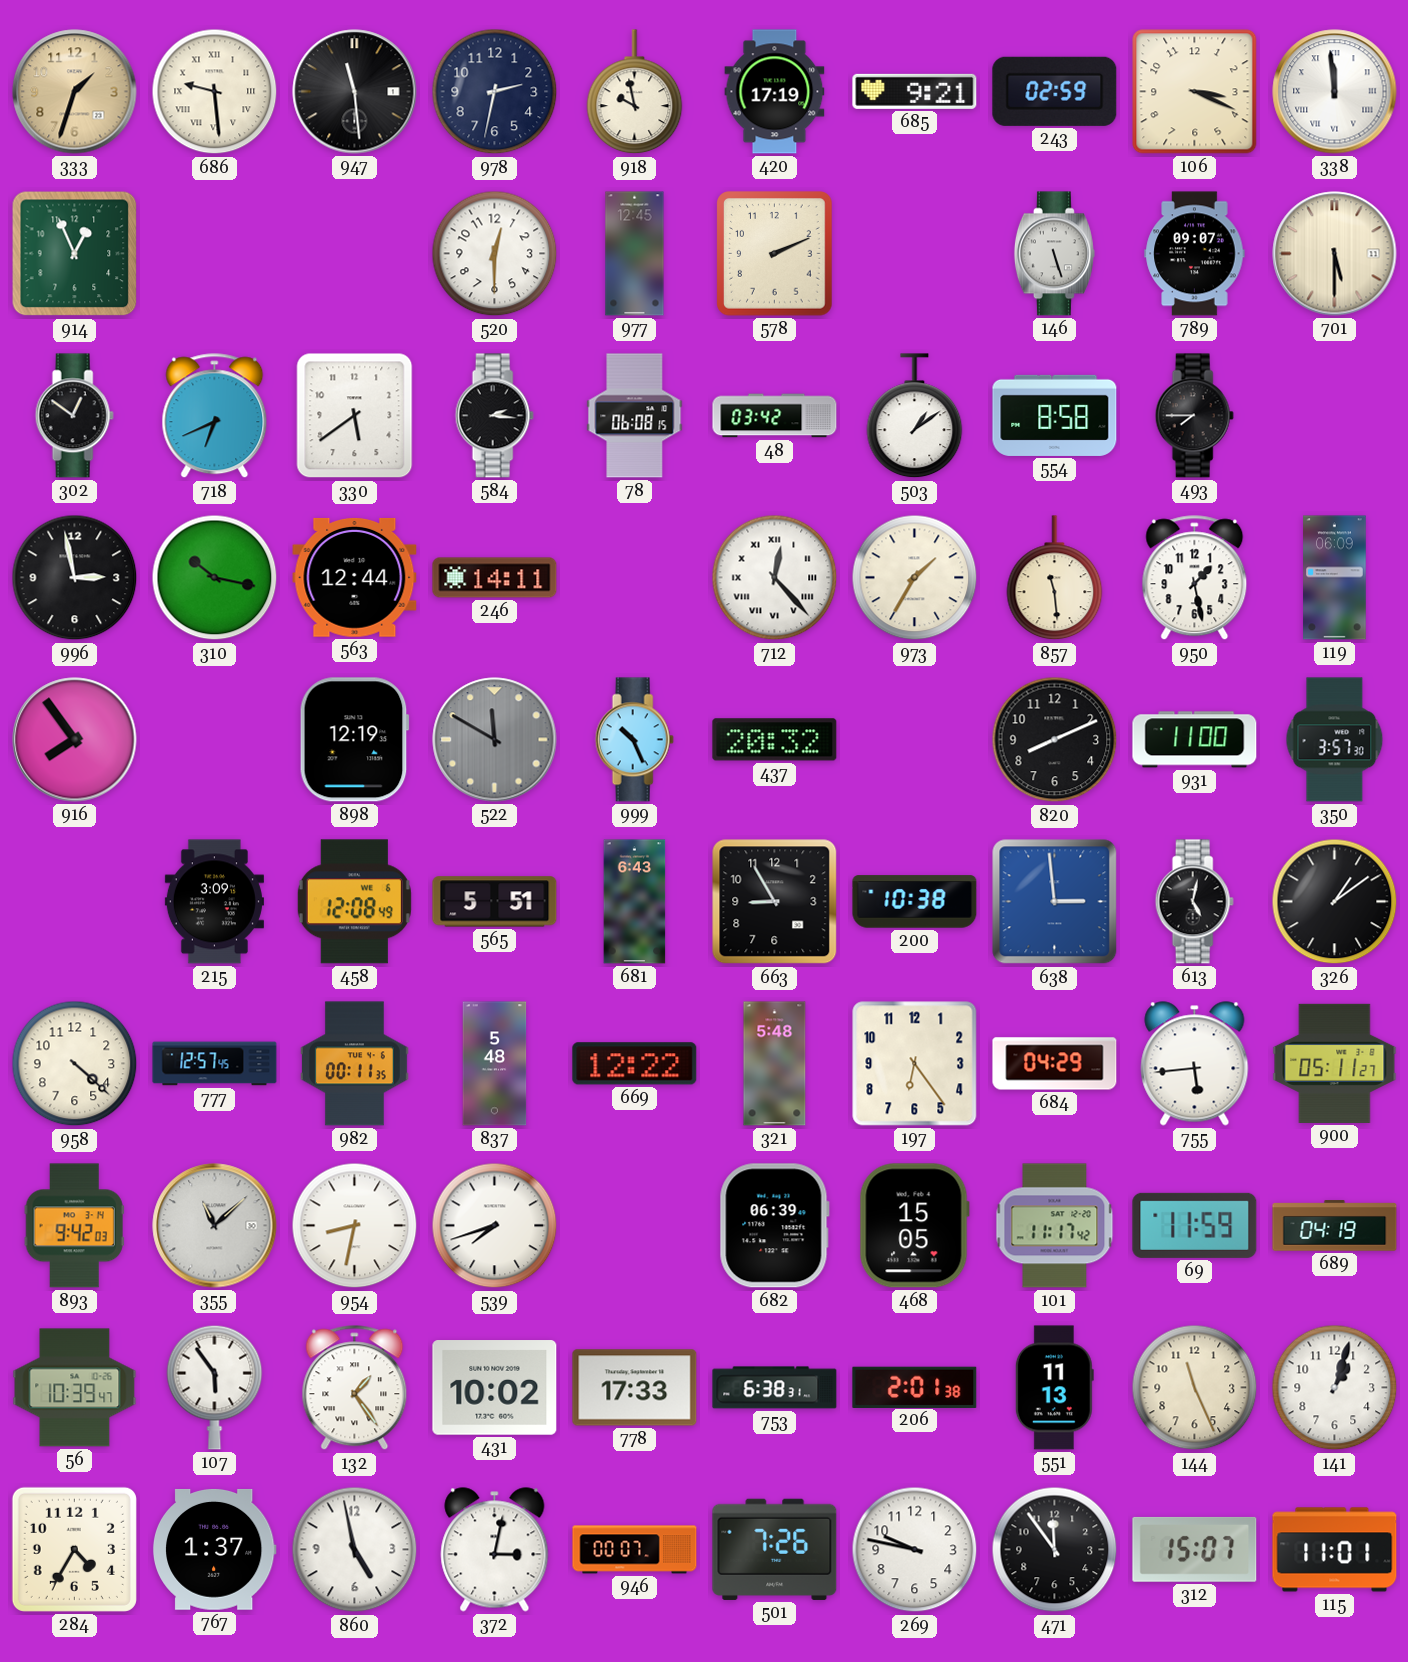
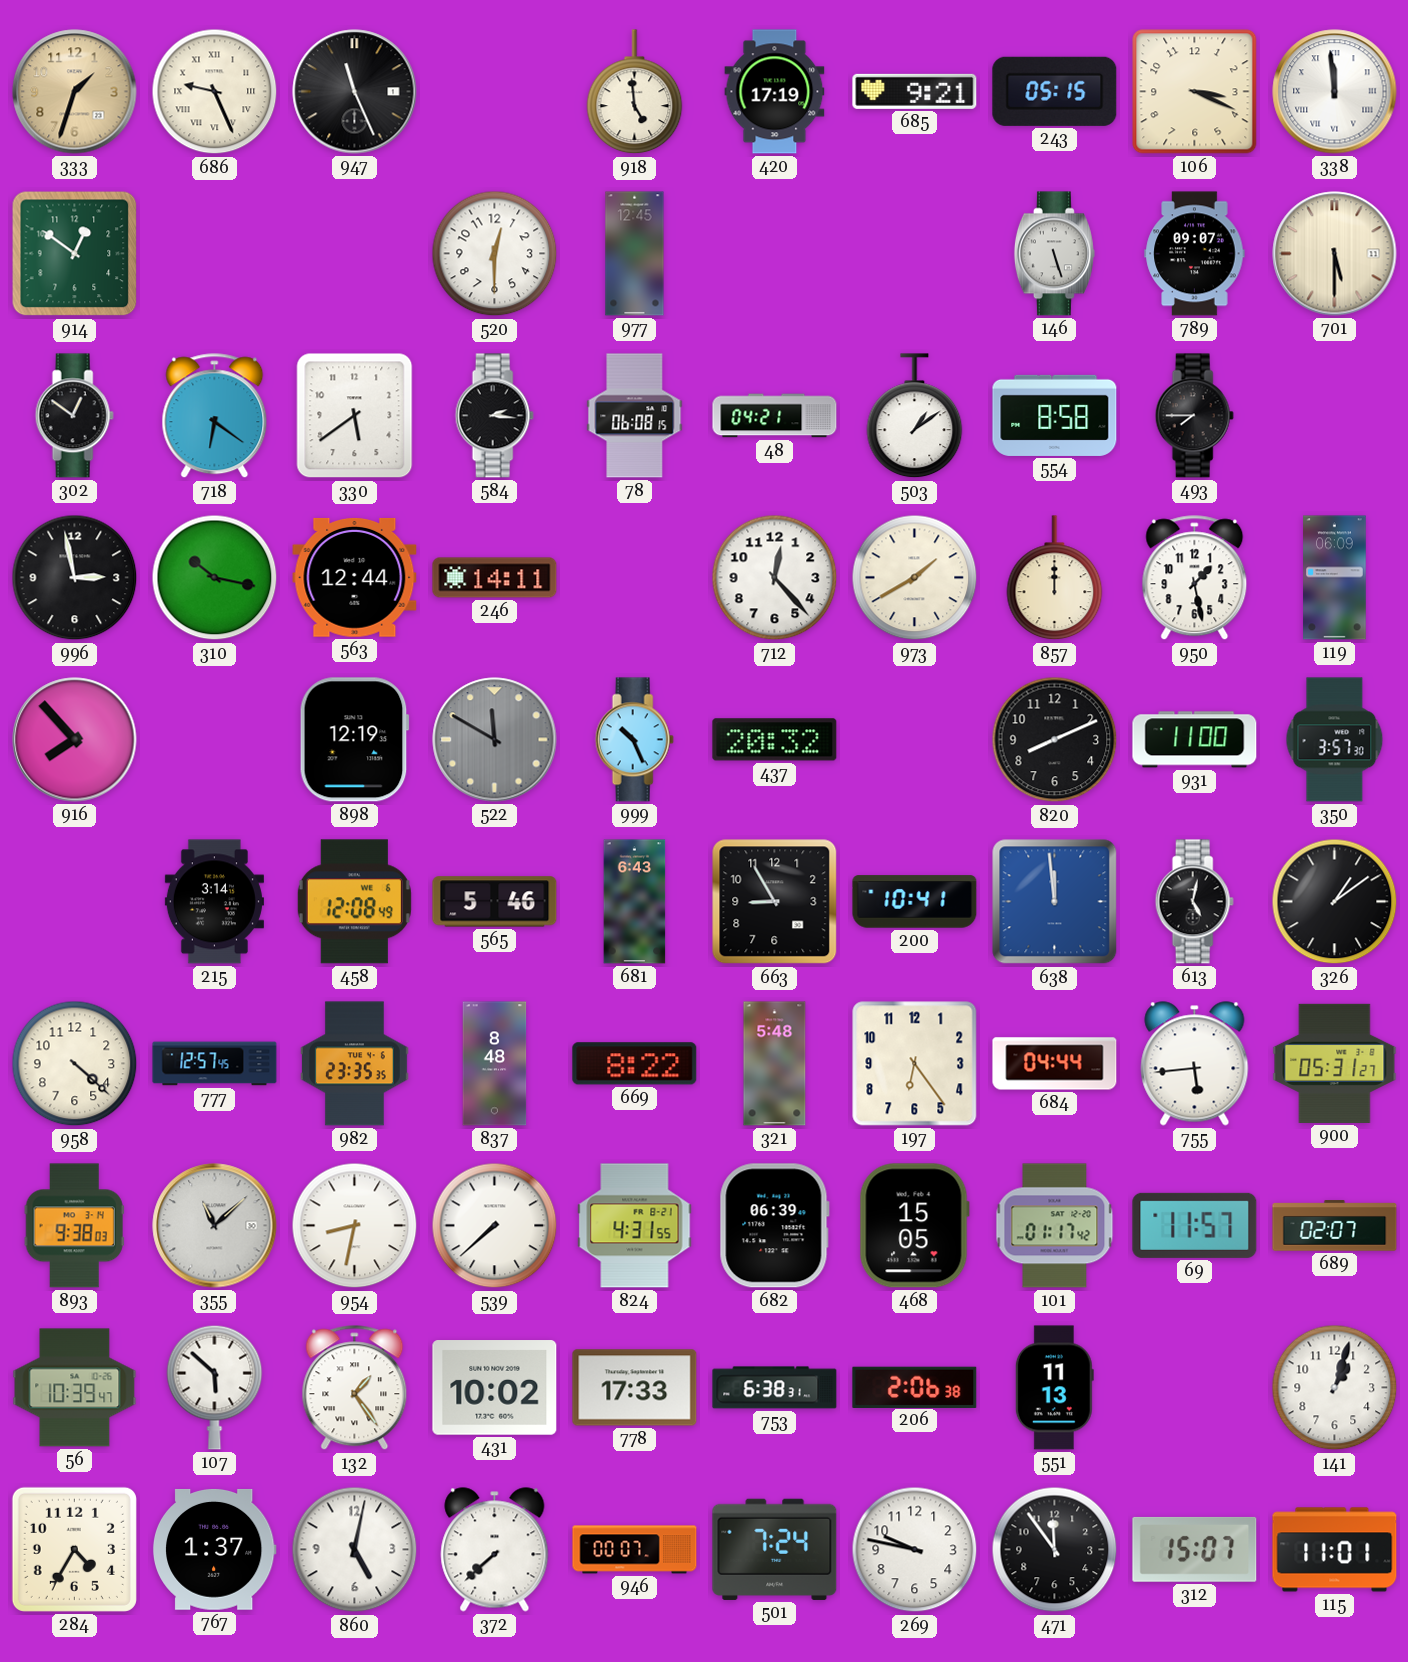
686: 9:29 -> 9:26 (215, 92)
947: 11:29 -> 11:26 (355, 92)
978: 2:32 -> none (495, 92)
918: 9:58 -> 4:59 (635, 92)
243: 02:59 -> 05:15 (1055, 91)
914: 12:56 -> 12:51 (75, 254)
578: 2:11 -> none (775, 254)
718: 6:41 -> 6:21 (215, 416)
48: 03:42 -> 04:21 (775, 416)
712 numerals: Roman -> Arabic (775, 578)
973: 1:35 -> 1:40 (915, 578)
857: 11:29 -> 12:00 (1055, 578)
916: 7:54 -> 7:53 (75, 740)
215: 3:09 -> 3:14 (214, 902)
565: 5:51 -> 5:46 (495, 902)
200: 10:38 -> 10:41 (915, 902)
638: 2:59 -> 11:59 (1055, 902)
982: 00:11 -> 23:35 (354, 1064)
837: 5:48 -> 8:48 (495, 1064)
669: 12:22 -> 8:22 (635, 1064)
684: 04:29 -> 04:44 (1055, 1064)
900: 05:11 -> 05:31 (1335, 1063)
893: 9:42 -> 9:38 (74, 1226)
539: 7:42 -> 7:38 (495, 1226)
824: none -> 4:31 (635, 1226)
101: 11:17 -> 01:17 (1055, 1226)
69: 11:59 -> 11:57 (1195, 1225)
689: 04:19 -> 02:07 (1335, 1226)
107: 5:54 -> 5:52 (215, 1387)
206: 2:01 -> 2:06 (915, 1387)
144: 11:26 -> none (1195, 1388)
860: 4:58 -> 5:02 (355, 1550)
372: 3:02 -> 7:38 (495, 1550)
501: 7:26 -> 7:24 (775, 1549)
